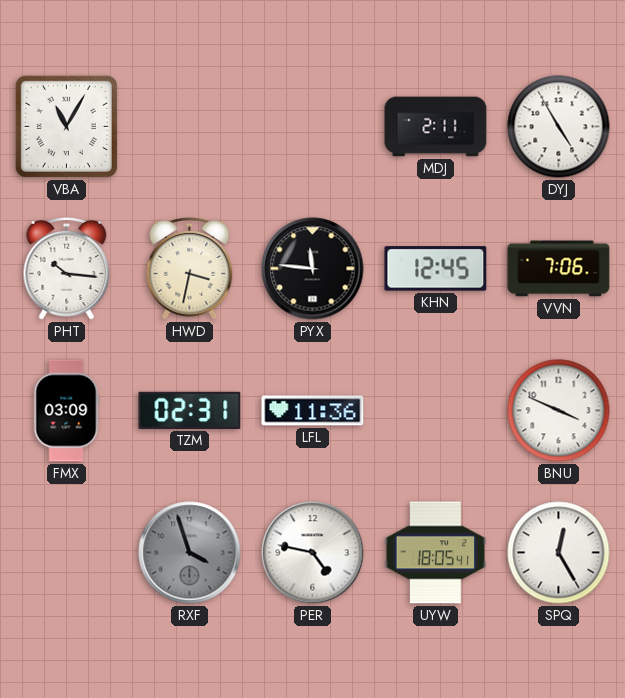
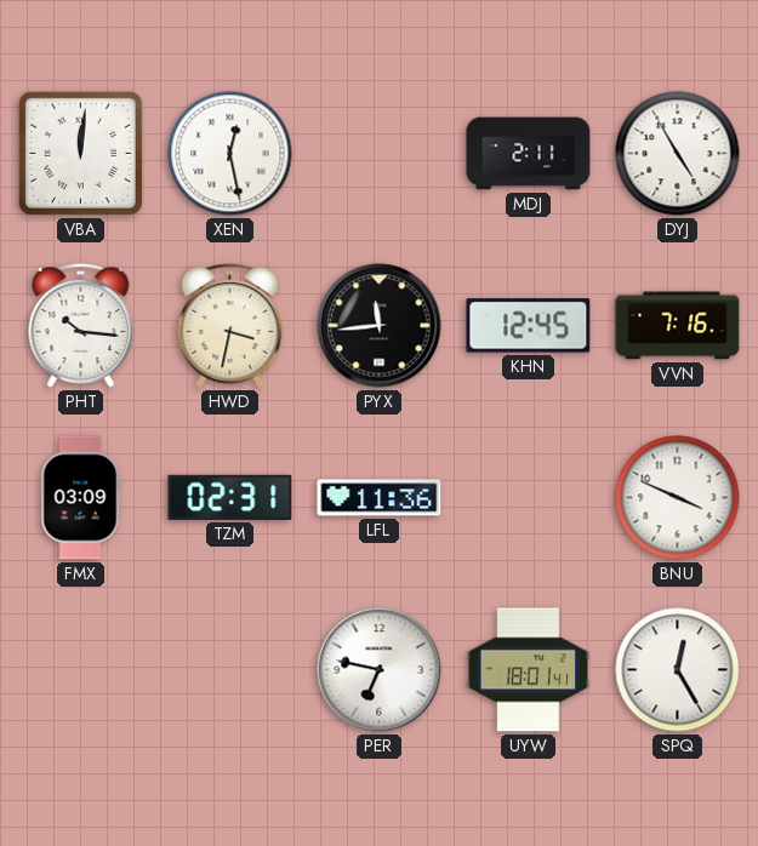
VBA: 11:05 -> 12:01 (80, 153)
XEN: none -> 12:28 (230, 154)
PYX: 11:46 -> 11:44 (380, 326)
VVN: 7:06 -> 7:16 (678, 326)
RXF: 3:57 -> none (190, 553)
PER: 4:47 -> 6:47 (380, 670)
UYW: 18:05 -> 18:01 (529, 670)
